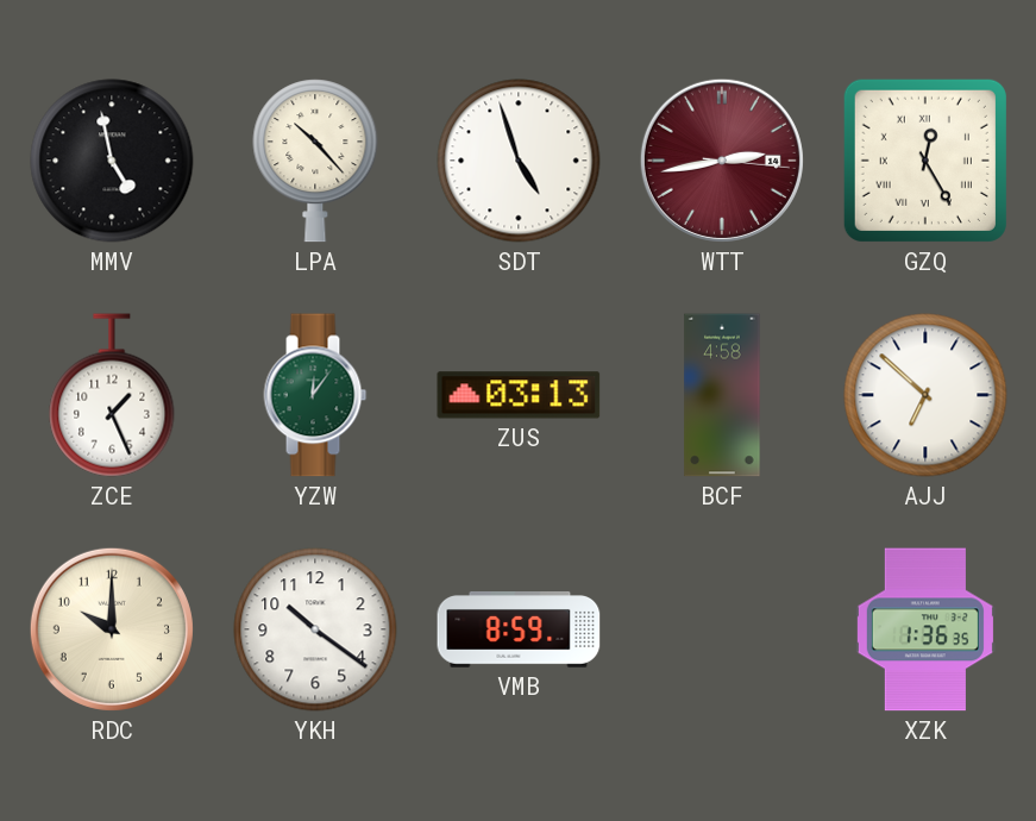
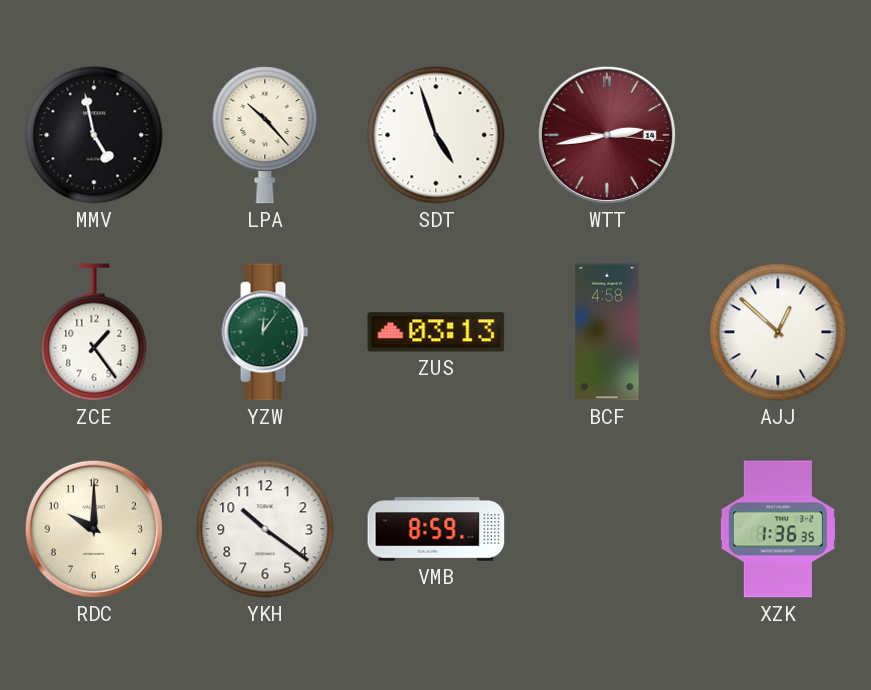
GZQ: 12:25 -> none (925, 161)
ZCE: 1:26 -> 1:24 (94, 332)
AJJ: 6:52 -> 12:52 (778, 332)
